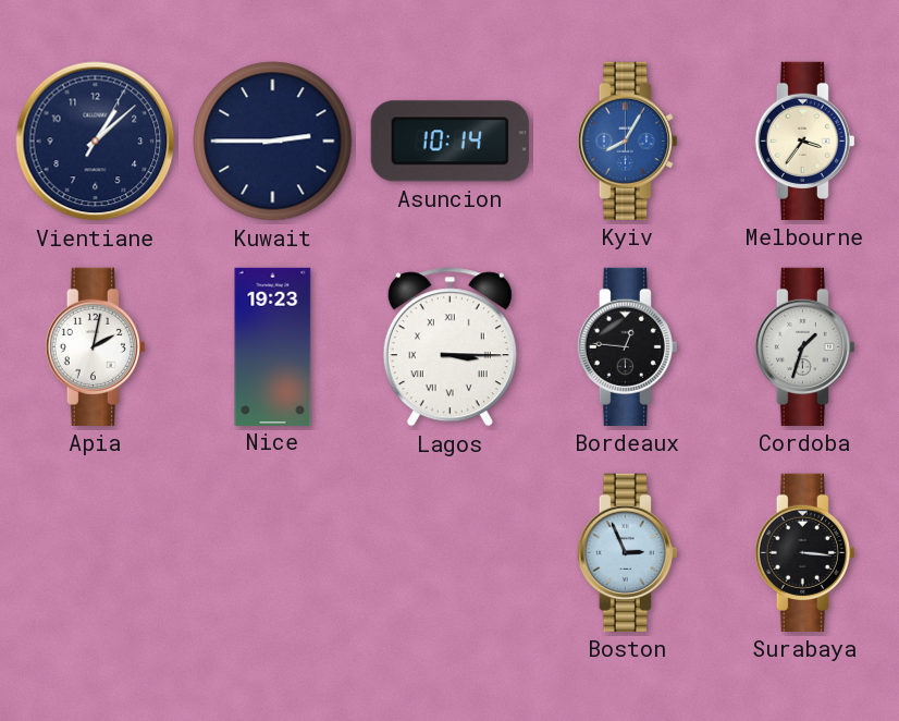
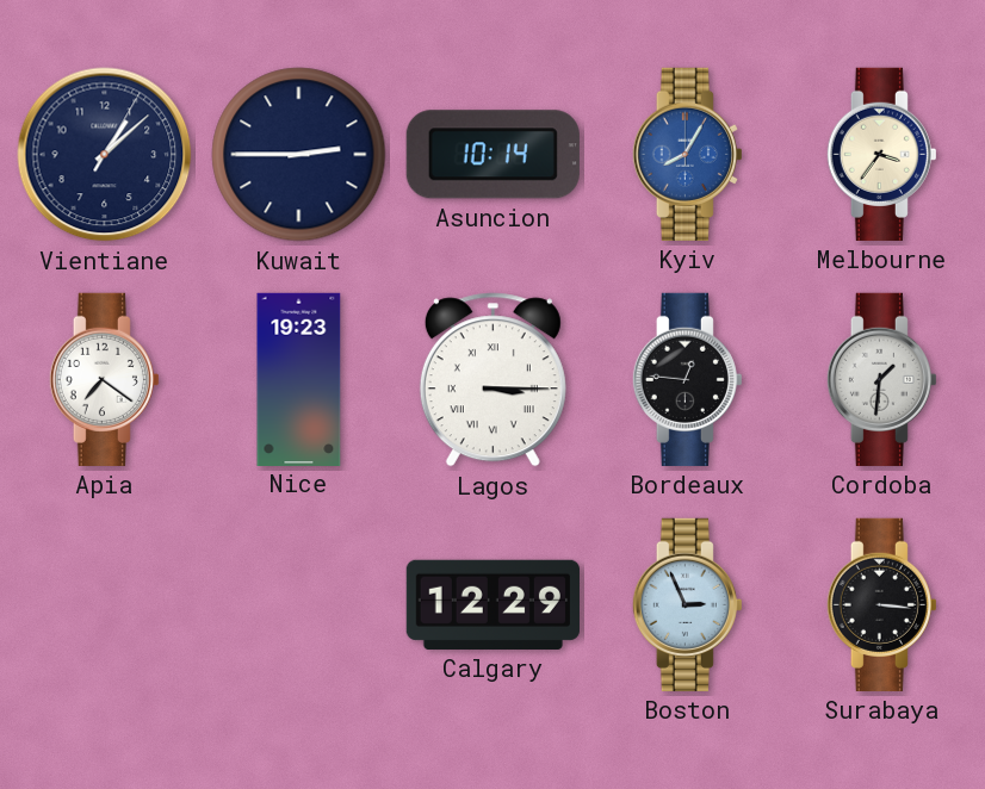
Apia: 2:02 -> 7:21 (104, 379)
Cordoba: 1:33 -> 1:31 (881, 379)
Calgary: none -> 12:29 (492, 604)
